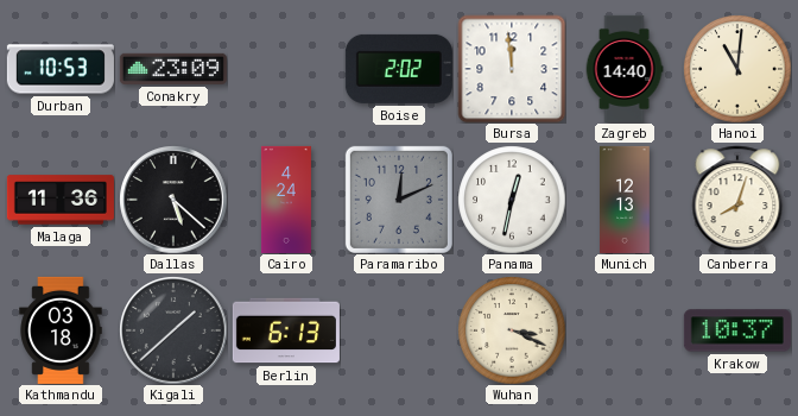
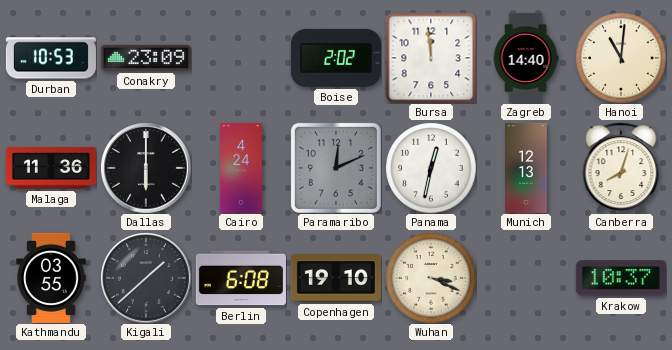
Dallas: 5:22 -> 6:00 (146, 168)
Kathmandu: 03:18 -> 03:55 (51, 278)
Berlin: 6:13 -> 6:08 (241, 278)
Copenhagen: none -> 19:10 (336, 278)
